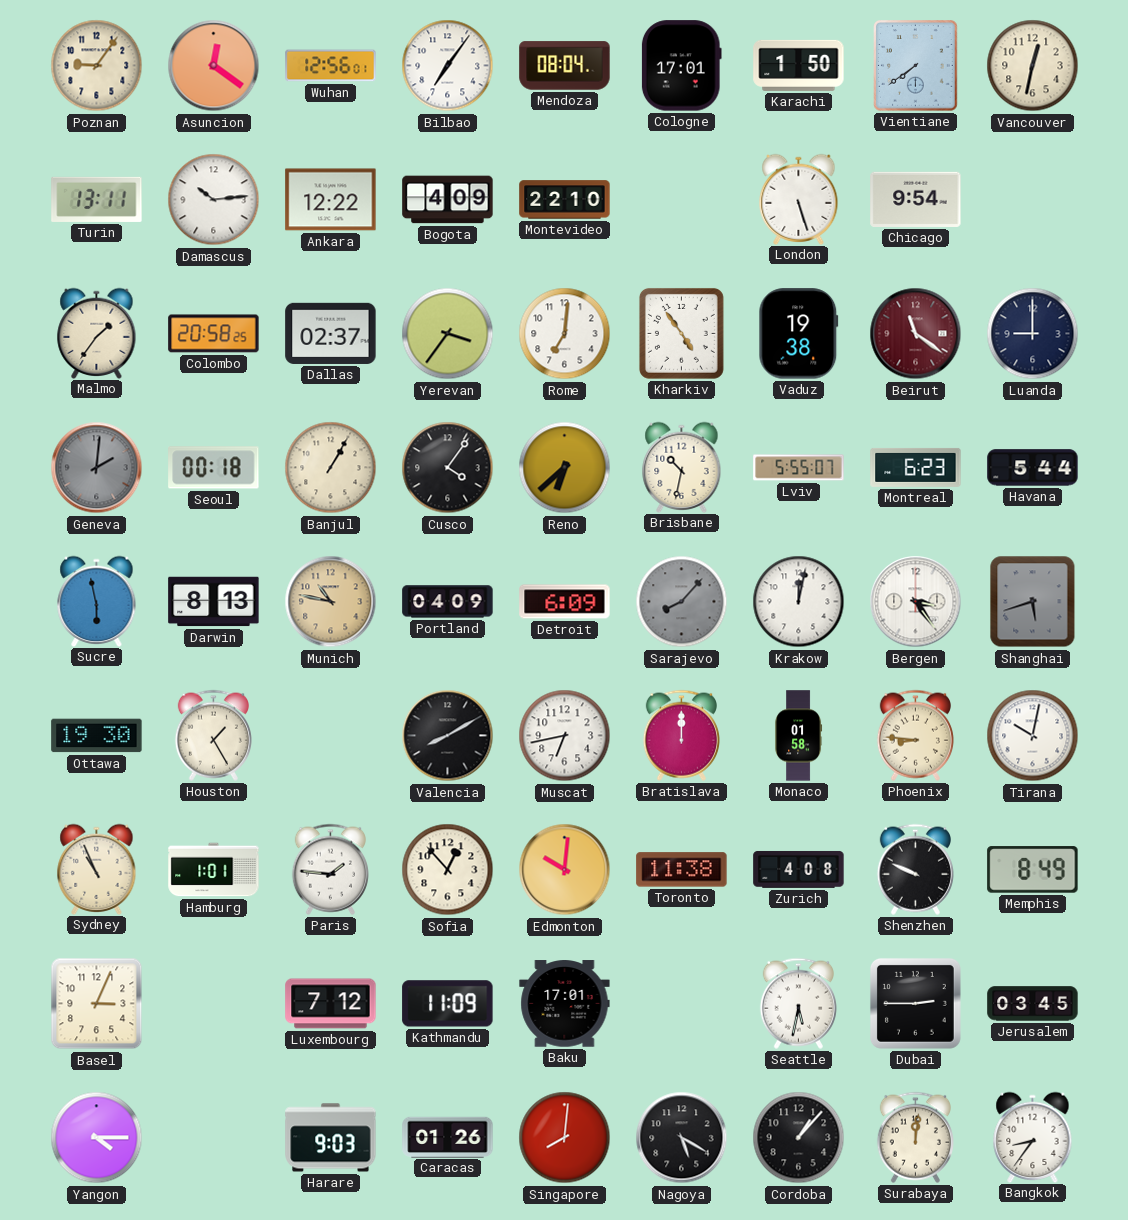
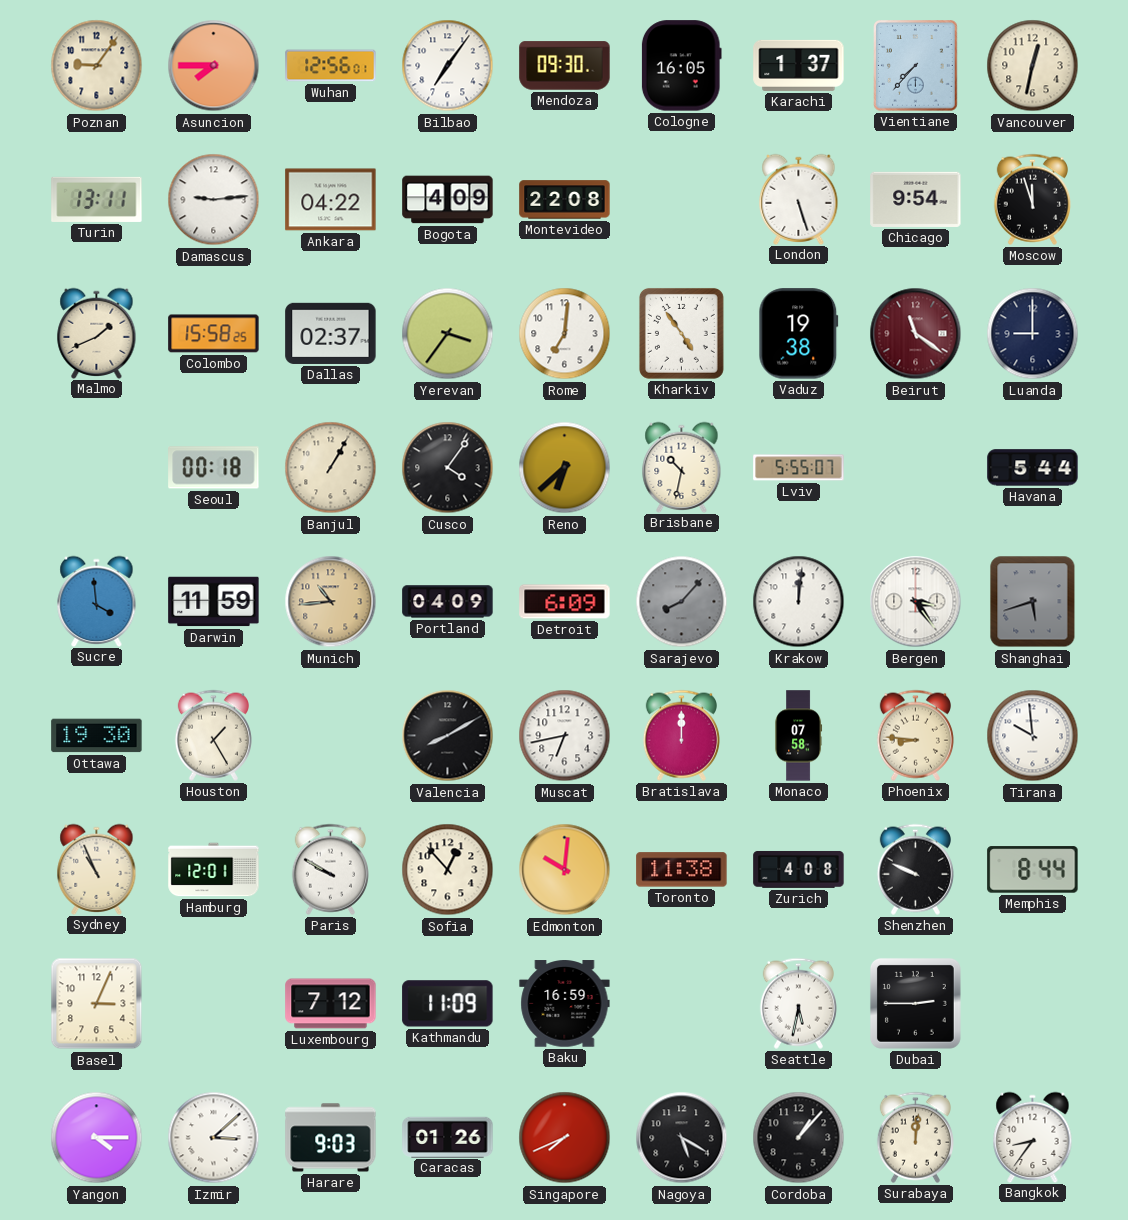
Asuncion: 12:21 -> 7:45 (214, 66)
Mendoza: 08:04 -> 09:30 (565, 66)
Cologne: 17:01 -> 16:05 (681, 66)
Karachi: 1:50 -> 1:37 (799, 65)
Vientiane: 7:39 -> 7:37 (916, 66)
Damascus: 10:14 -> 9:14 (214, 200)
Ankara: 12:22 -> 04:22 (331, 200)
Montevideo: 22:10 -> 22:08 (565, 200)
Moscow: none -> 11:57 (1032, 199)
Malmo: 1:36 -> 1:41 (97, 333)
Colombo: 20:58 -> 15:58 (214, 334)
Geneva: 2:01 -> none (97, 468)
Montreal: 6:23 -> none (916, 467)
Sucre: 5:58 -> 3:59 (97, 601)
Darwin: 8:13 -> 11:59 (214, 602)
Munich: 10:47 -> 10:44 (331, 602)
Krakow: 12:02 -> 12:01 (799, 602)
Monaco: 01:58 -> 07:58 (799, 736)
Tirana: 10:02 -> 9:59 (1033, 736)
Hamburg: 1:01 -> 12:01 (214, 870)
Paris: 1:46 -> 9:50 (330, 869)
Memphis: 8:49 -> 8:44 (1033, 870)
Baku: 17:01 -> 16:59 (565, 1004)
Jerusalem: 03:45 -> none (1033, 1004)
Izmir: none -> 3:08 (214, 1138)
Singapore: 8:01 -> 7:41 (565, 1138)
